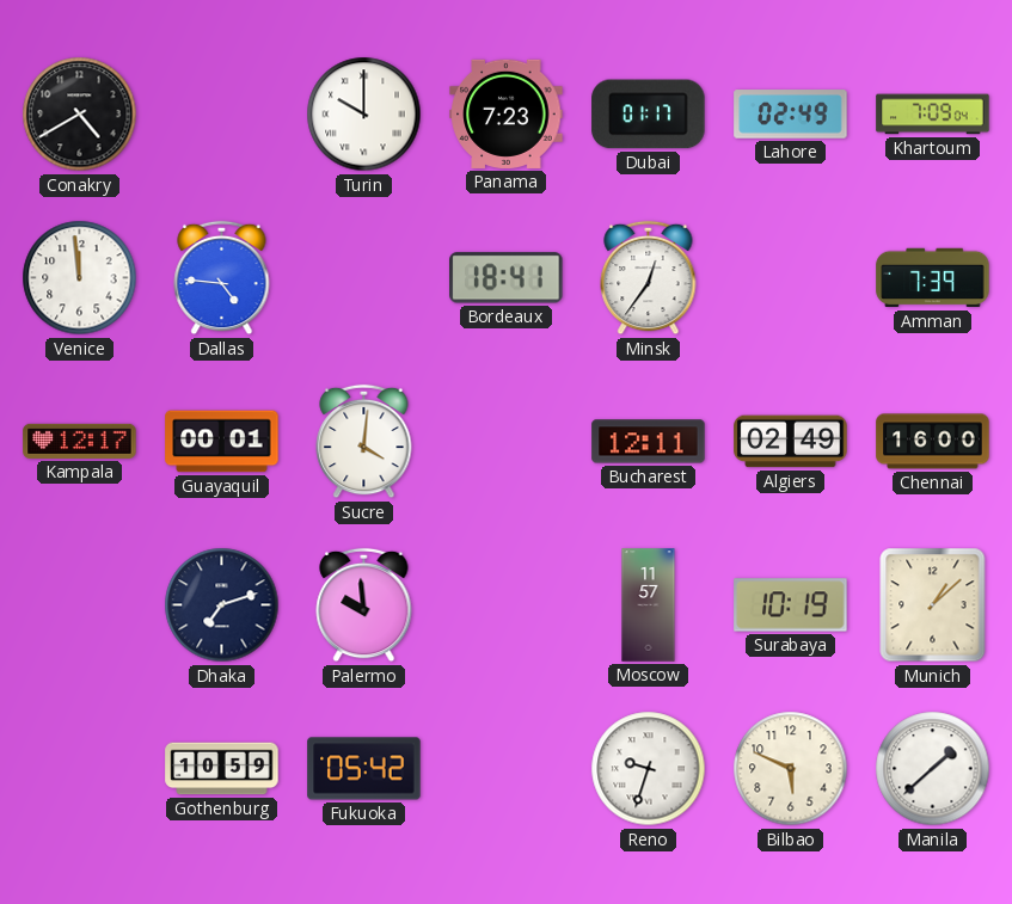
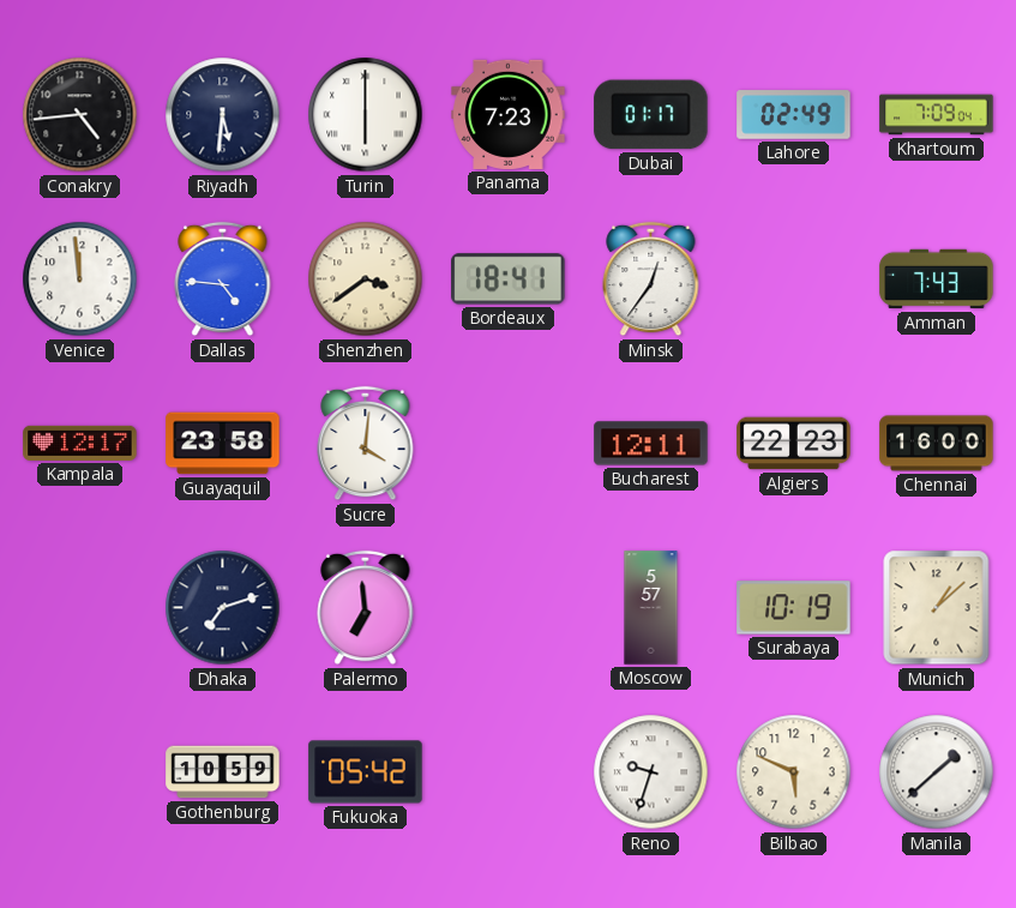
Conakry: 4:40 -> 4:44 (80, 115)
Riyadh: none -> 5:31 (223, 115)
Turin: 10:00 -> 6:00 (366, 115)
Shenzhen: none -> 3:39 (366, 279)
Amman: 7:39 -> 7:43 (937, 279)
Guayaquil: 00:01 -> 23:58 (223, 444)
Algiers: 02:49 -> 22:23 (794, 444)
Palermo: 9:59 -> 6:59 (366, 608)
Moscow: 11:57 -> 5:57 (651, 608)
